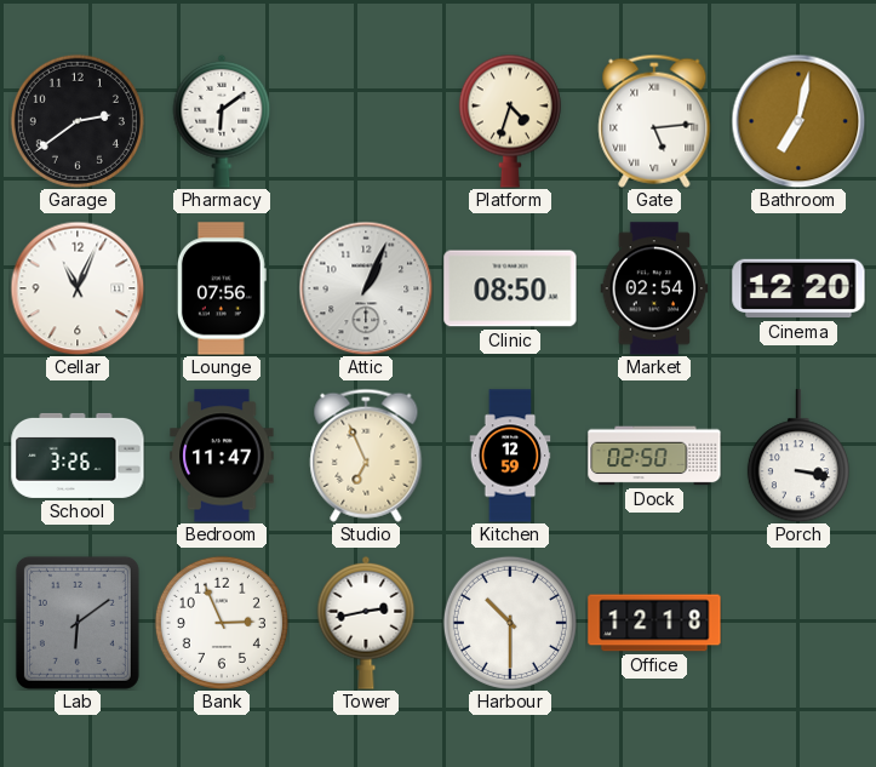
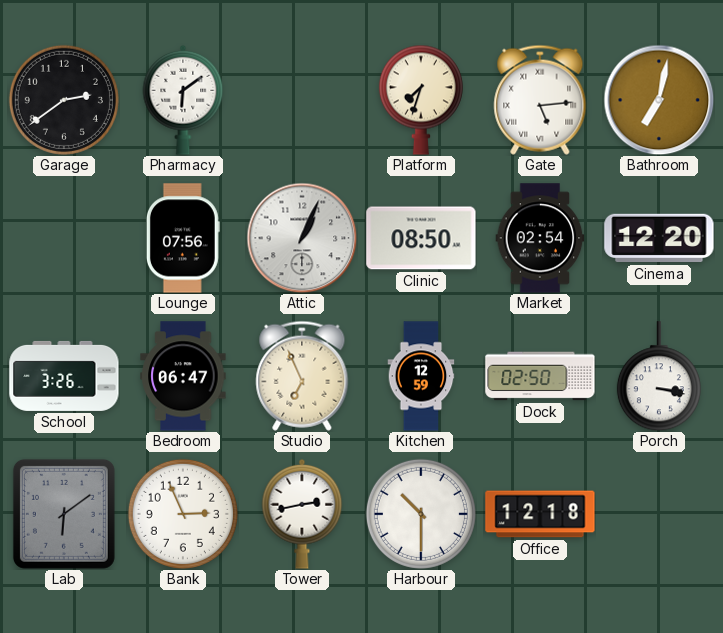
Platform: 4:33 -> 7:33 (421, 100)
Cellar: 11:04 -> none (78, 288)
Bedroom: 11:47 -> 06:47 (183, 376)
